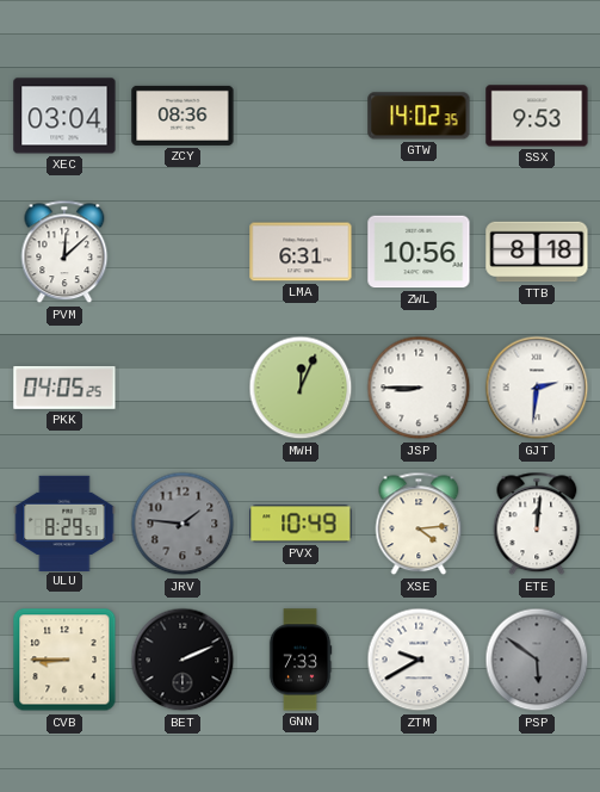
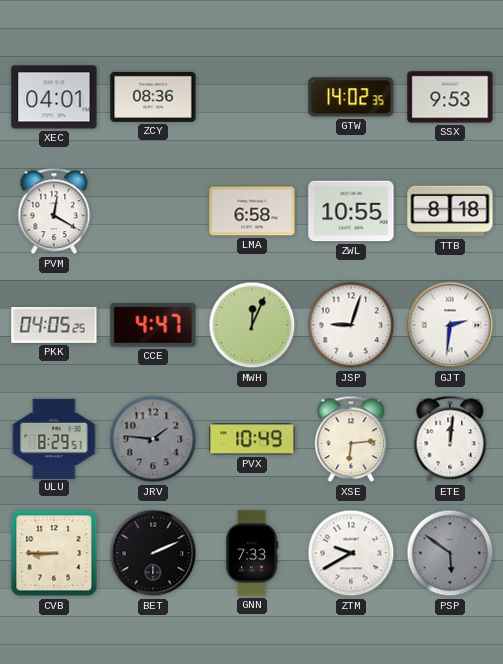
XEC: 03:04 -> 04:01 (54, 97)
PVM: 12:08 -> 12:20 (54, 211)
LMA: 6:31 -> 6:58 (252, 211)
ZWL: 10:56 -> 10:55 (351, 211)
CCE: none -> 4:47 (153, 325)
JSP: 8:45 -> 9:03 (351, 325)
XSE: 4:14 -> 6:14 (351, 439)
